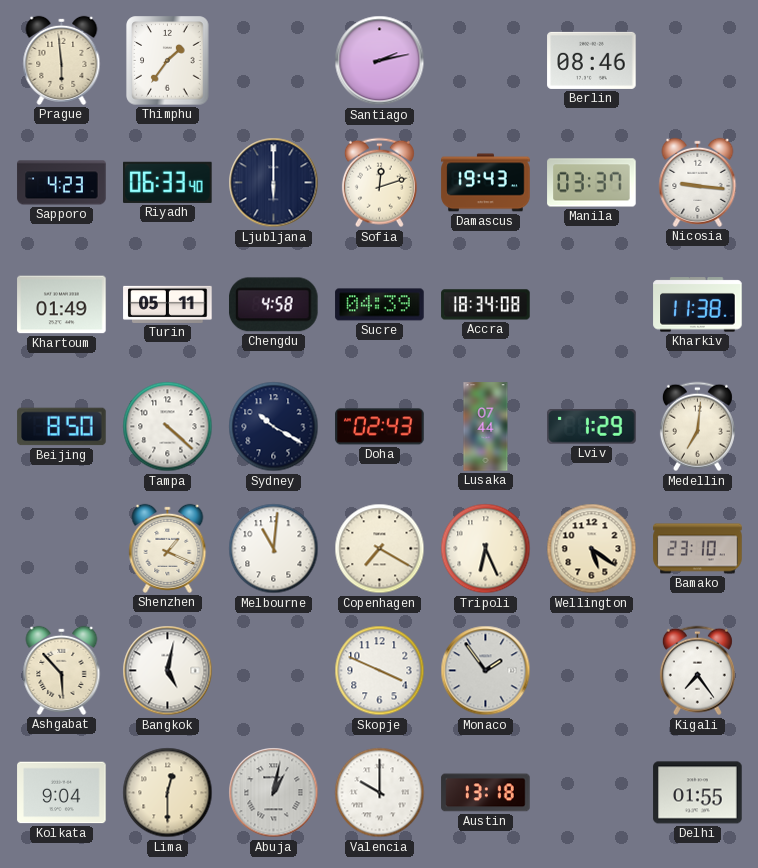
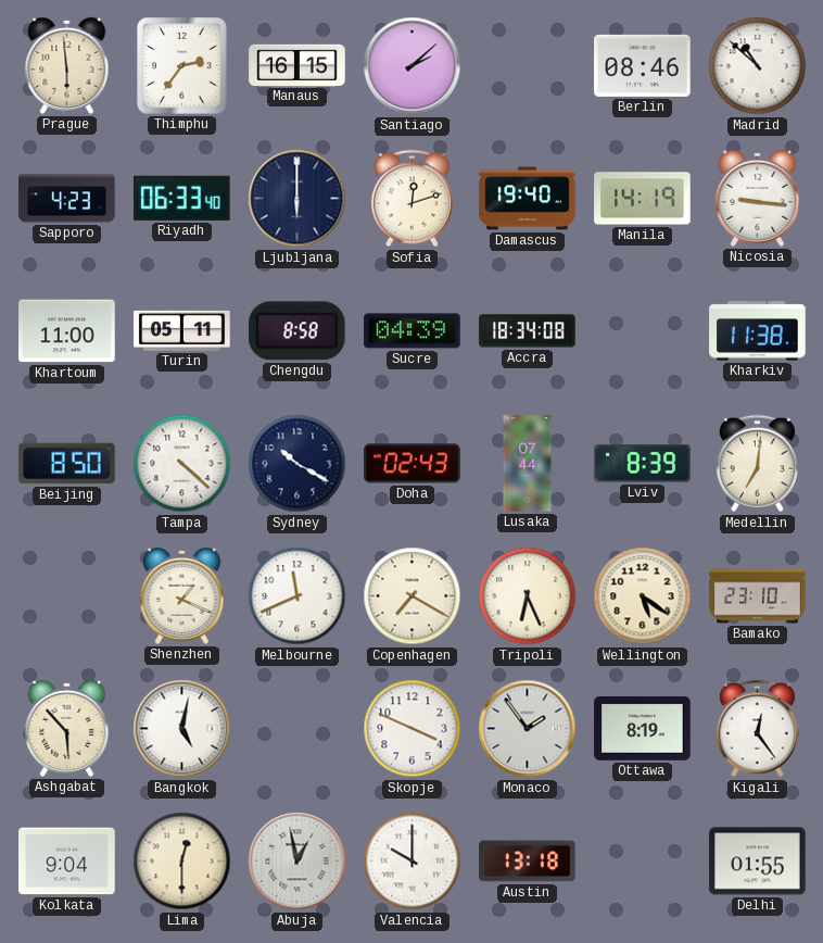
Thimphu: 1:36 -> 2:36 (182, 66)
Manaus: none -> 16:15 (297, 65)
Santiago: 2:13 -> 2:08 (413, 66)
Madrid: none -> 10:52 (758, 66)
Damascus: 19:43 -> 19:40 (528, 199)
Manila: 03:37 -> 14:19 (643, 199)
Khartoum: 01:49 -> 11:00 (67, 331)
Chengdu: 4:58 -> 8:58 (297, 331)
Lviv: 1:29 -> 8:39 (643, 464)
Melbourne: 11:01 -> 11:41 (297, 596)
Ottawa: none -> 8:19 (643, 729)
Kigali: 7:24 -> 12:24 (757, 729)
Abuja: 1:02 -> 12:58 (297, 862)
